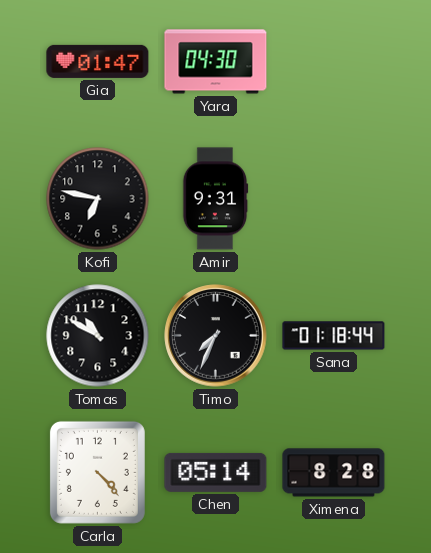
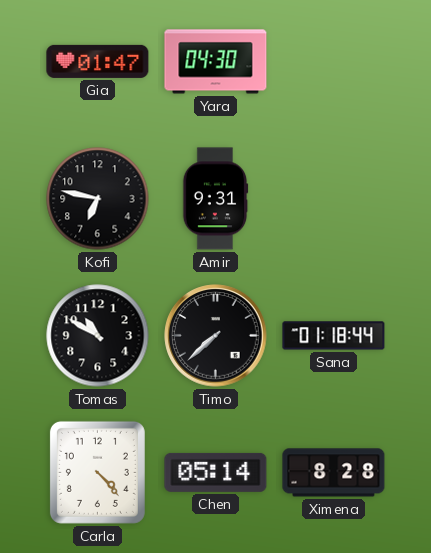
Timo: 7:34 -> 7:38 (216, 336)
